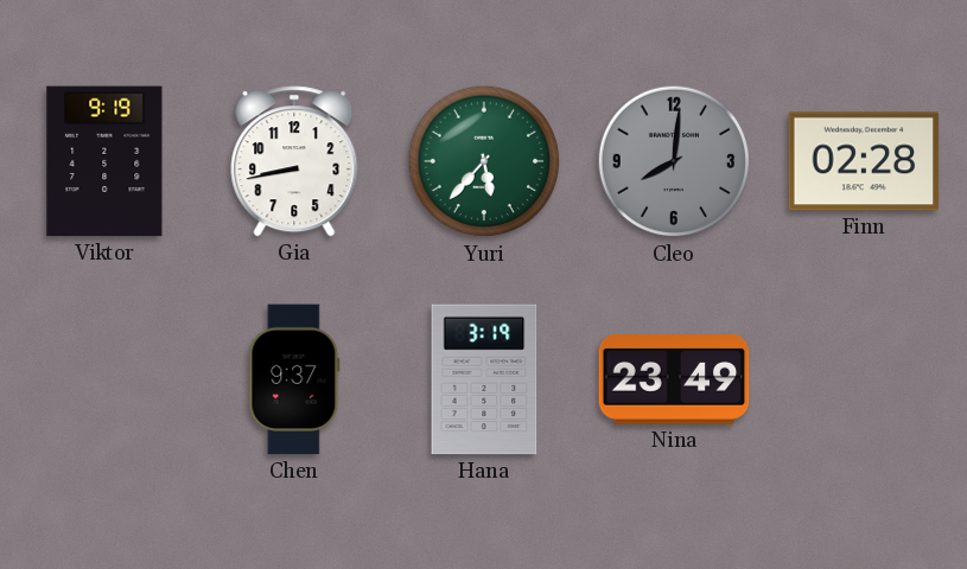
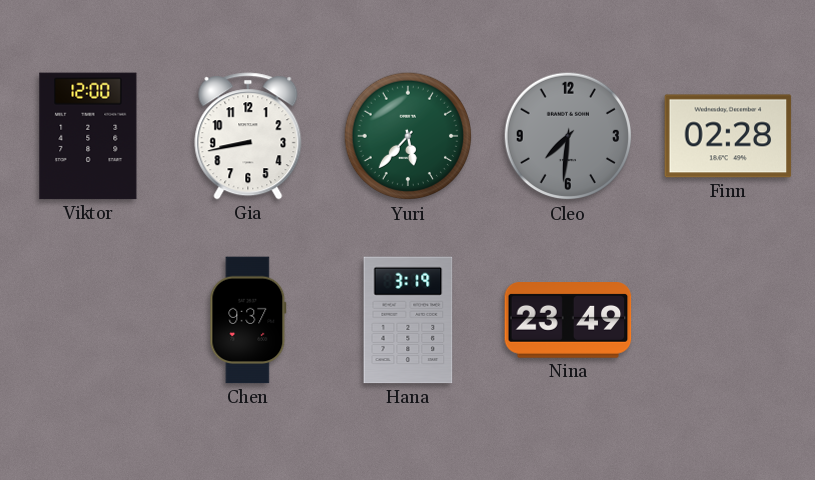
Viktor: 9:19 -> 12:00 (88, 136)
Cleo: 8:01 -> 7:31 (568, 136)
